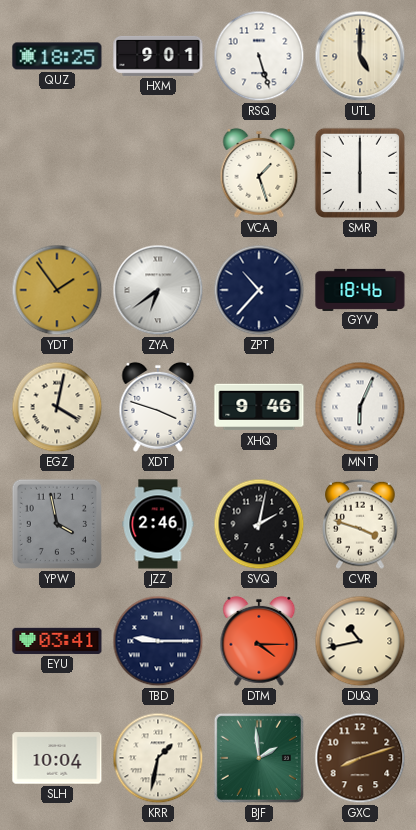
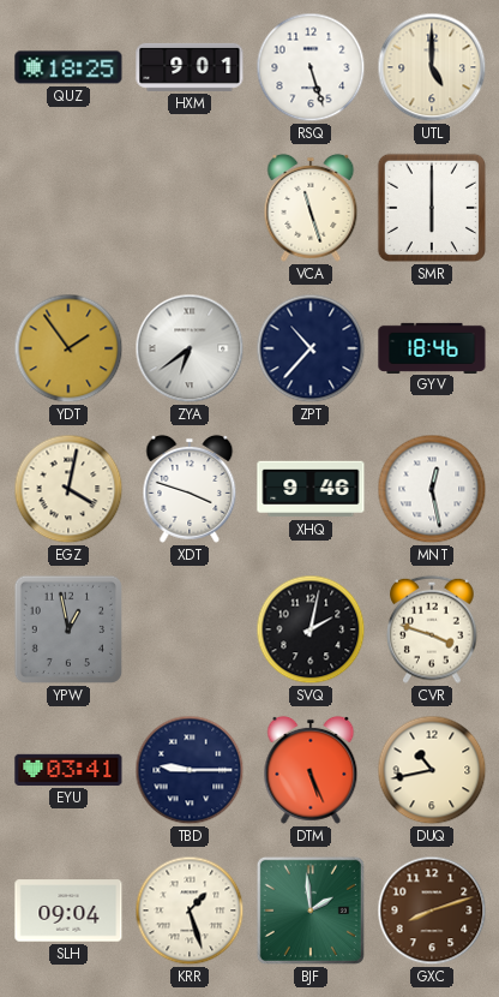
VCA: 1:27 -> 11:27 (311, 208)
MNT: 6:04 -> 12:28 (432, 489)
YPW: 3:58 -> 12:58 (68, 629)
JZZ: 2:46 -> none (158, 524)
DTM: 4:15 -> 5:26 (311, 770)
SLH: 10:04 -> 09:04 (68, 911)
KRR: 1:32 -> 1:27 (190, 911)
